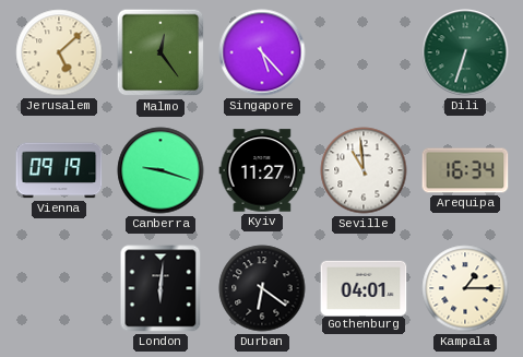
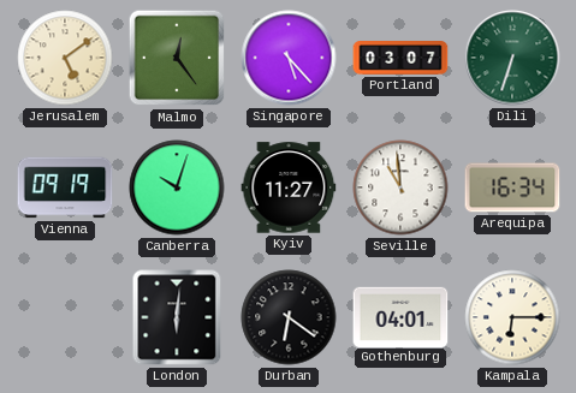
Jerusalem: 5:08 -> 5:09 (65, 58)
Portland: none -> 03:07 (400, 58)
Canberra: 9:18 -> 10:03 (177, 187)
Kampala: 1:15 -> 6:15 (512, 317)
